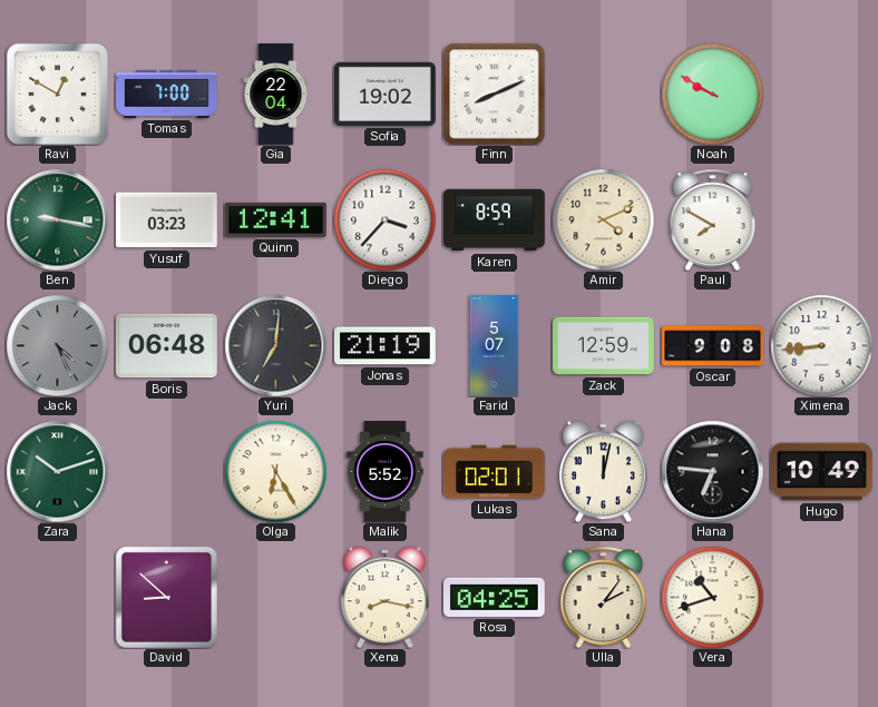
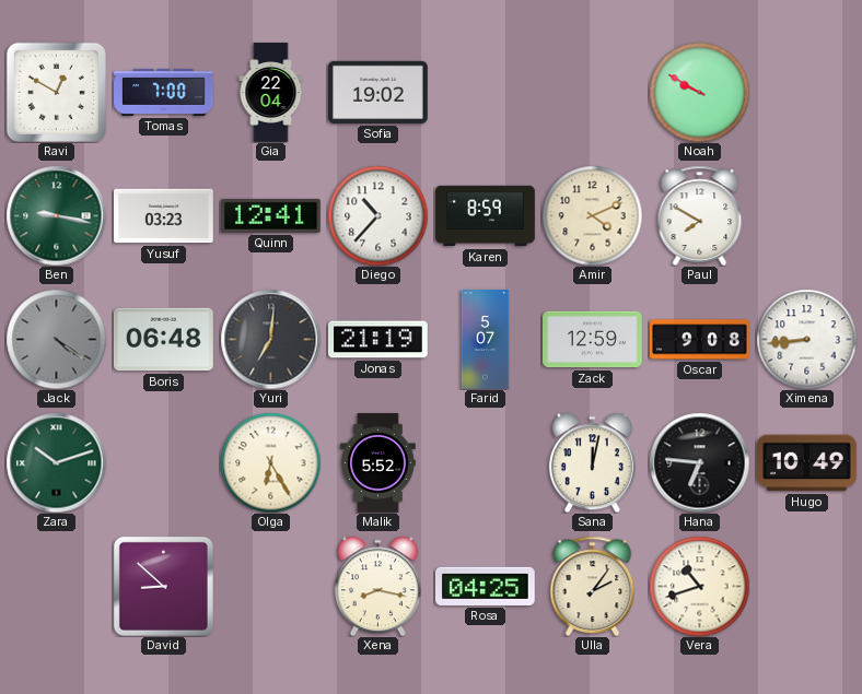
Finn: 8:11 -> none (494, 94)
Diego: 3:37 -> 10:37 (377, 215)
Jack: 4:26 -> 4:21 (56, 339)
Lukas: 02:01 -> none (495, 472)
